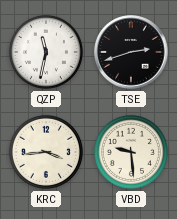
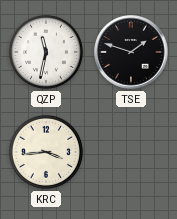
TSE: 2:42 -> 1:48 (131, 52)
VBD: 9:29 -> none (131, 152)
